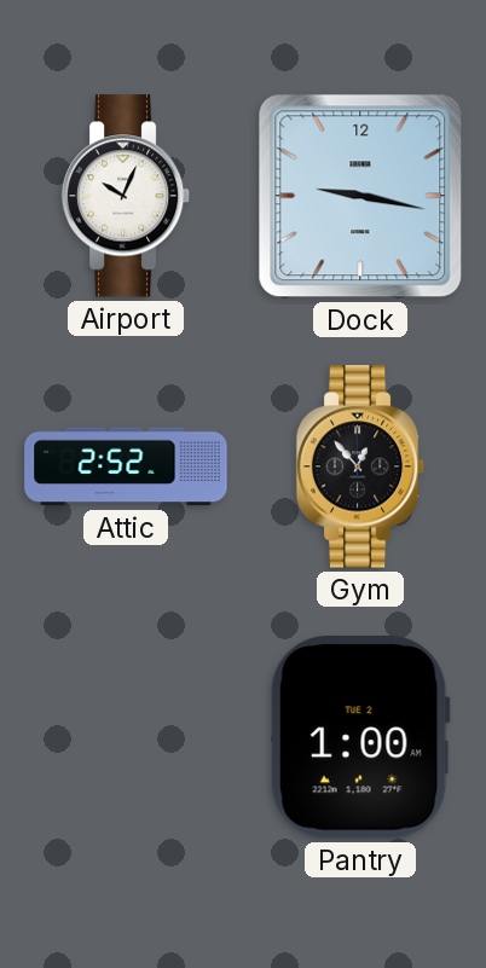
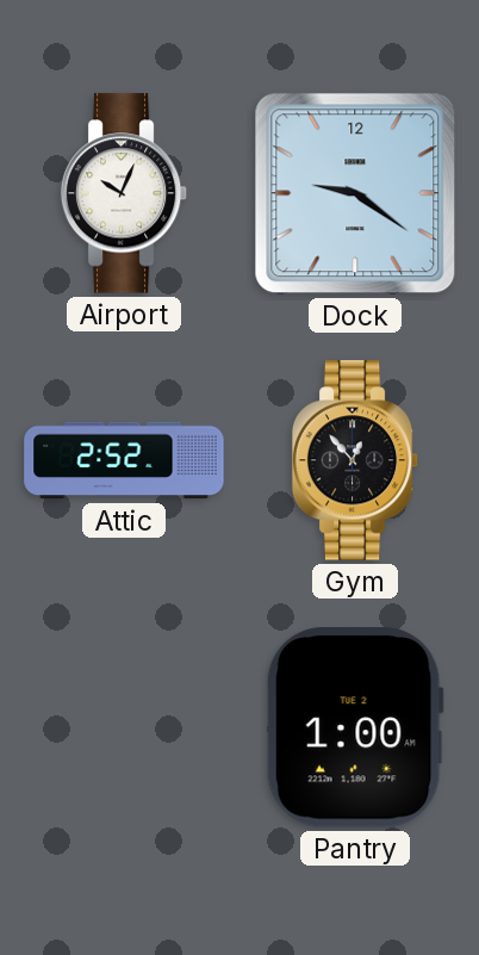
Dock: 9:17 -> 9:21 (355, 193)
